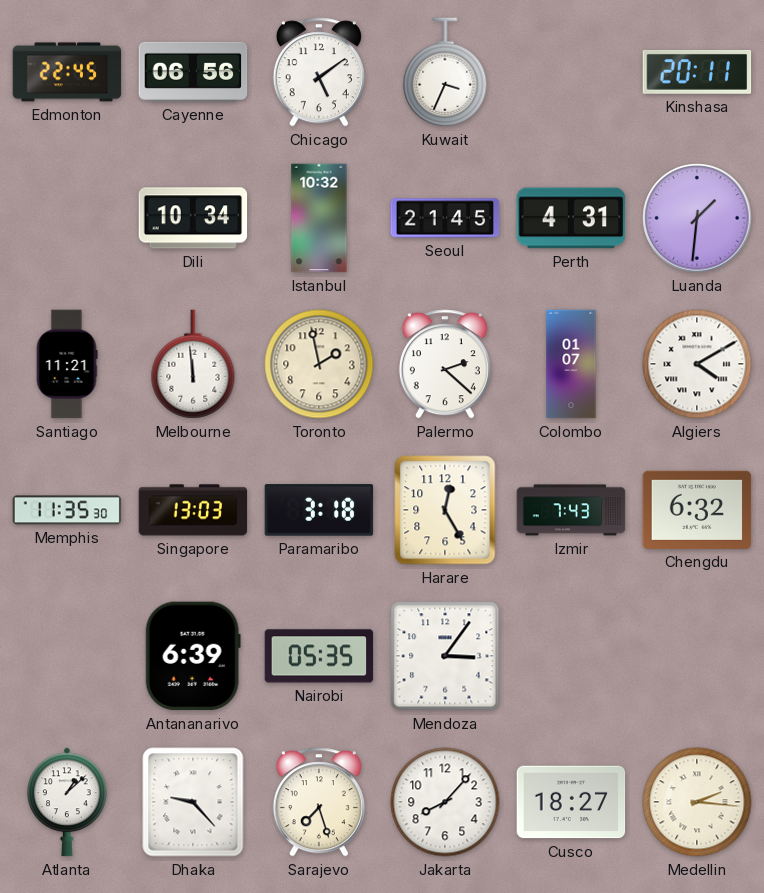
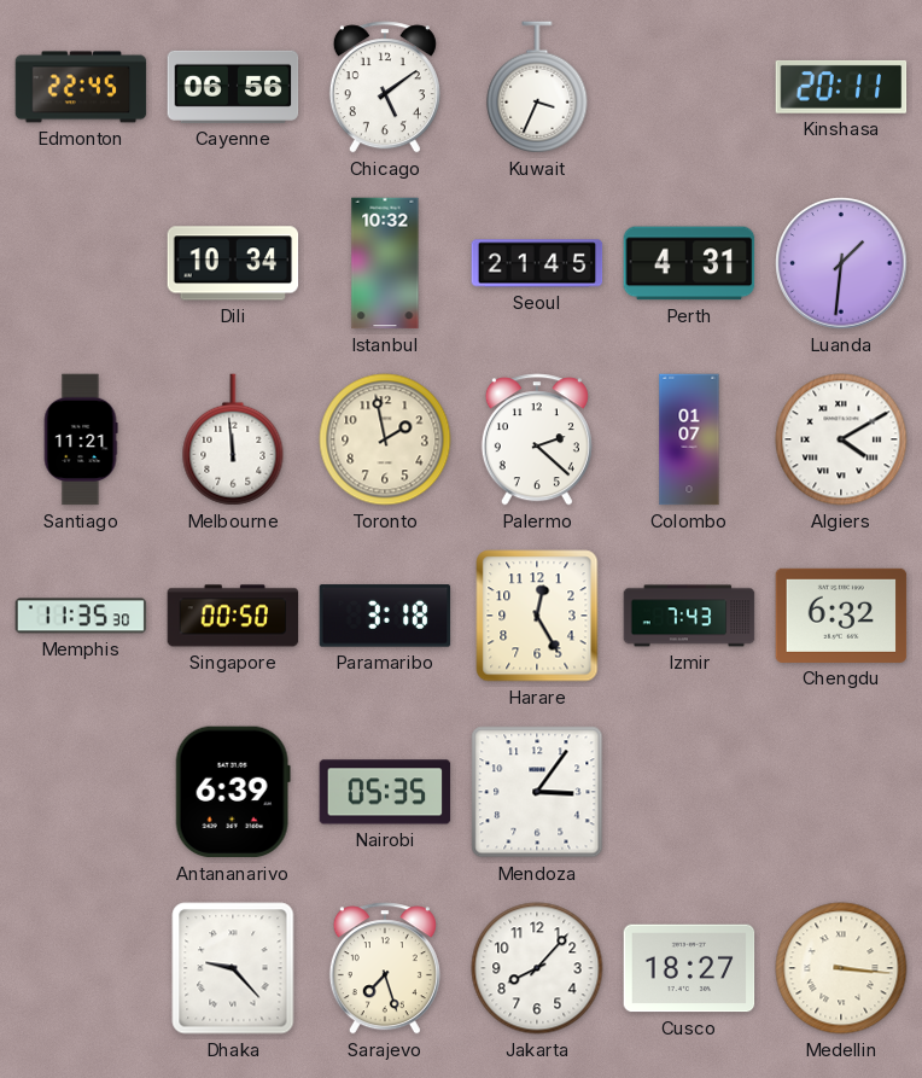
Singapore: 13:03 -> 00:50 (233, 616)
Atlanta: 1:08 -> none (68, 802)
Medellin: 2:16 -> 3:16 (841, 968)
